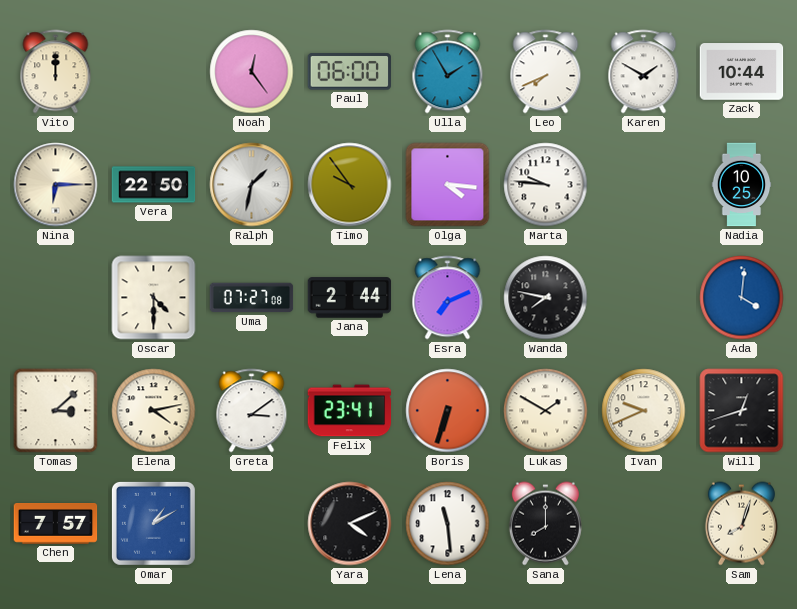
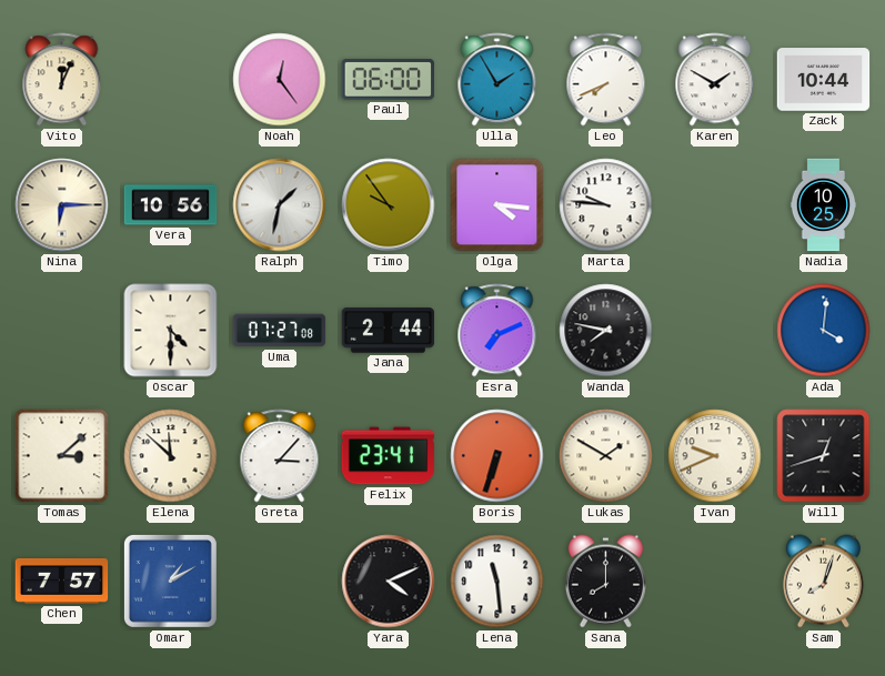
Vito: 12:00 -> 12:04 (62, 80)
Vera: 22:50 -> 10:56 (171, 205)
Elena: 4:13 -> 11:52 (171, 456)
Greta: 3:09 -> 3:07 (280, 456)
